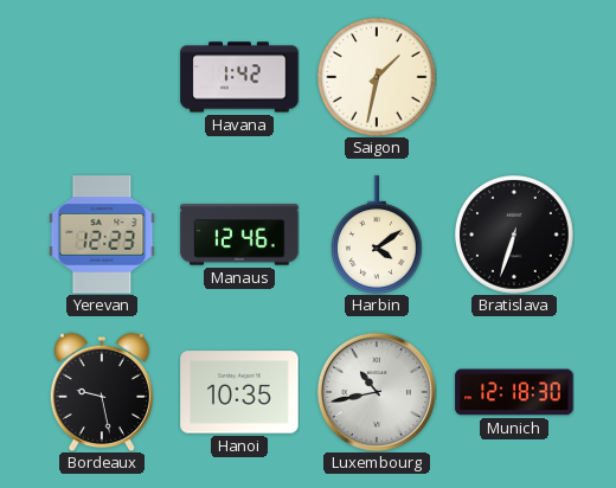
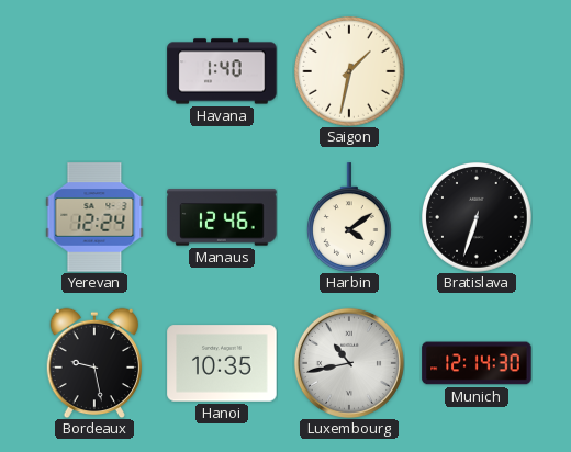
Havana: 1:42 -> 1:40 (222, 71)
Yerevan: 12:23 -> 12:24 (94, 217)
Munich: 12:18 -> 12:14 (477, 363)
